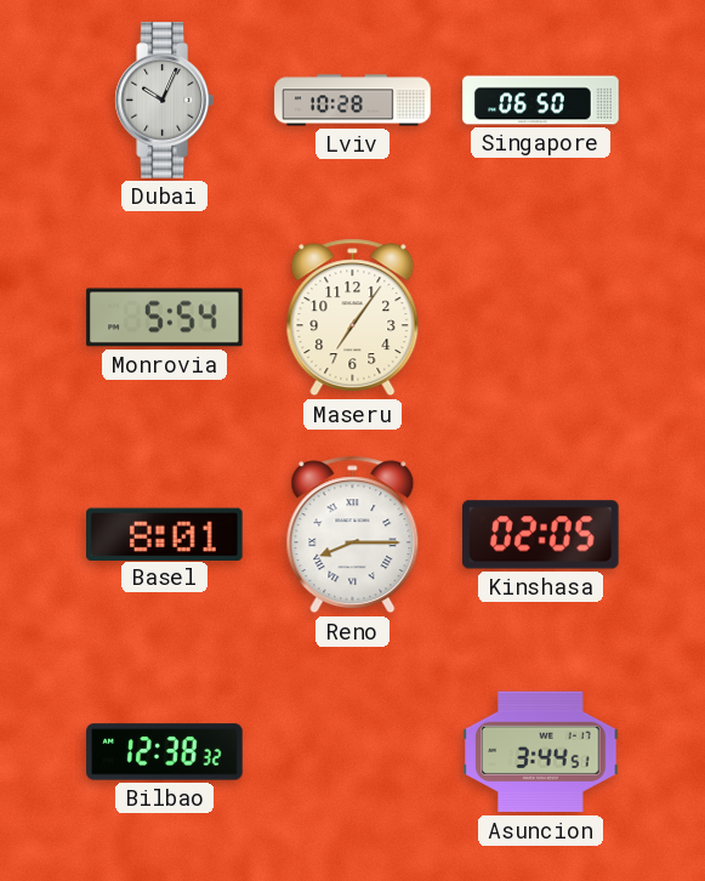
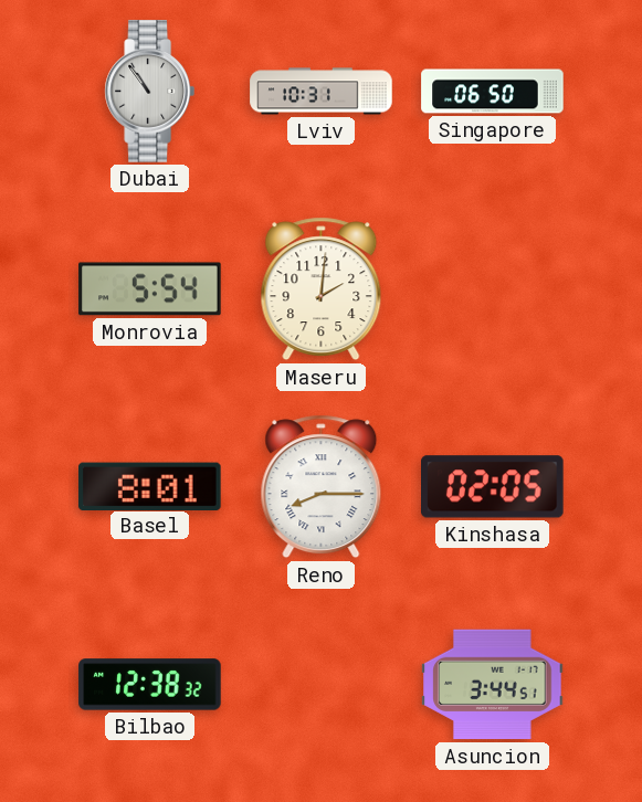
Dubai: 10:04 -> 10:54 (149, 92)
Lviv: 10:28 -> 10:31 (322, 92)
Maseru: 7:06 -> 2:01 (322, 289)
